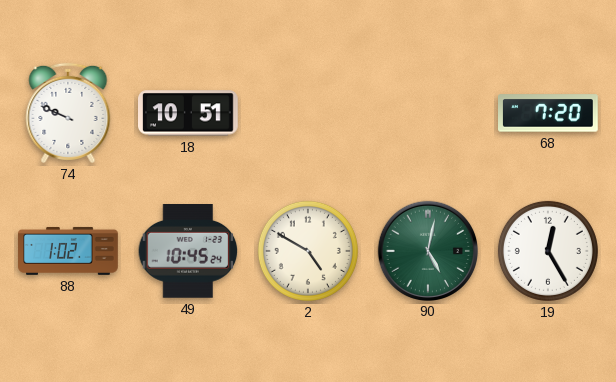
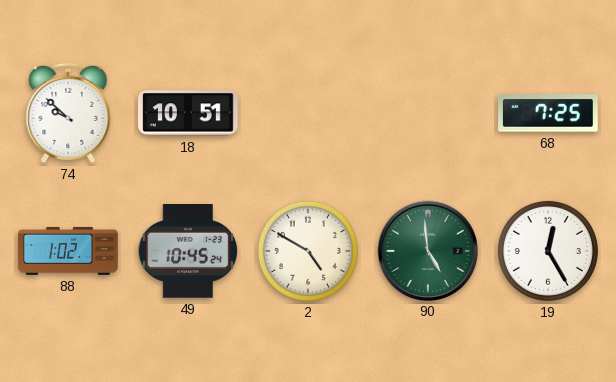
74: 9:49 -> 9:52 (68, 113)
68: 7:20 -> 7:25 (549, 113)
90: 5:02 -> 4:59 (427, 250)
